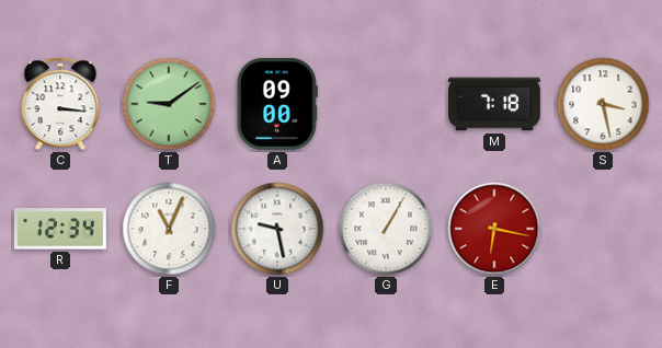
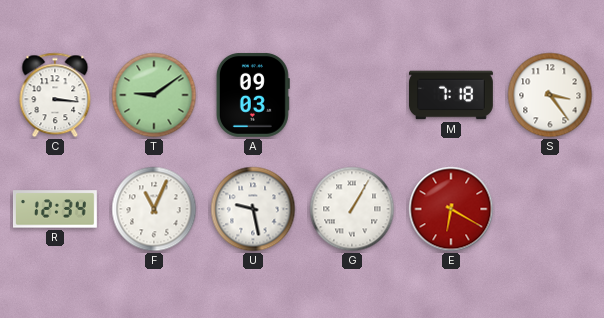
A: 09:00 -> 09:03 (253, 95)
S: 3:28 -> 3:24 (550, 95)
E: 6:17 -> 6:20 (451, 209)
